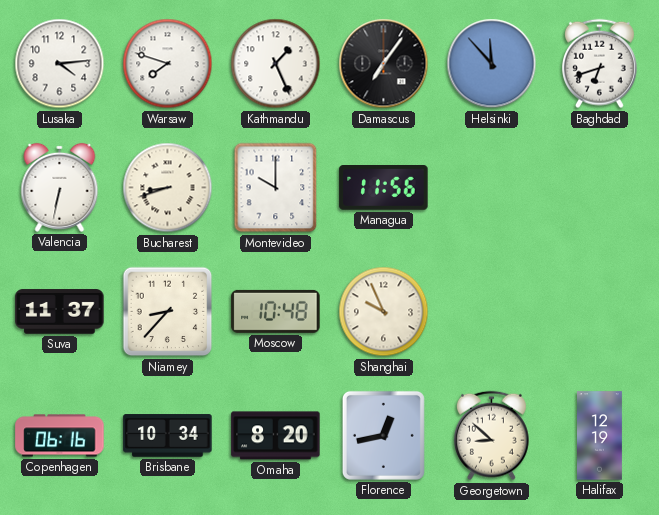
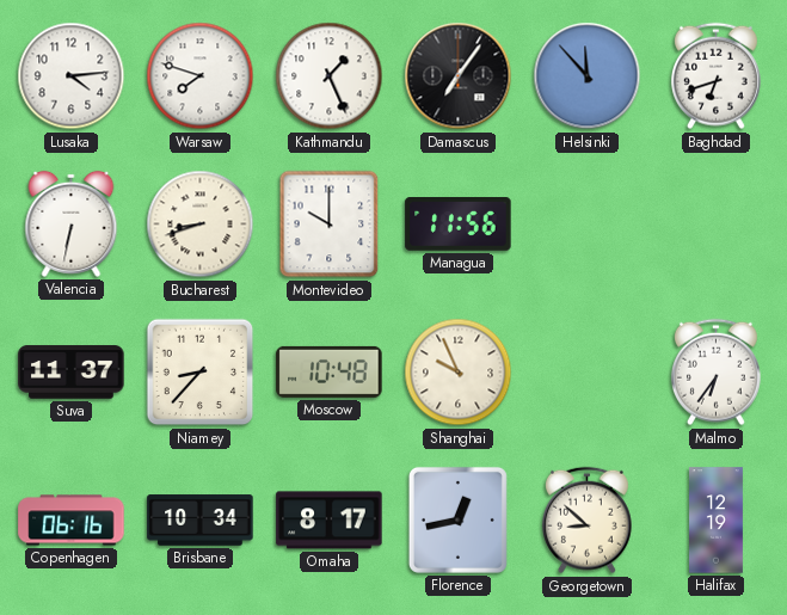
Malmo: none -> 6:36 (715, 373)
Omaha: 8:20 -> 8:17 (330, 521)
